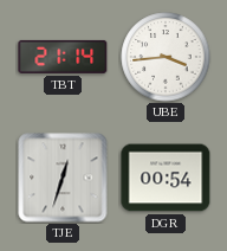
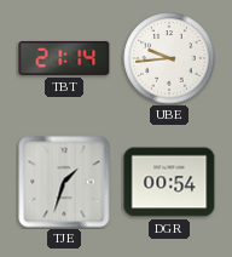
UBE: 3:44 -> 9:44 (169, 58)
TJE: 12:33 -> 1:33 (64, 182)
